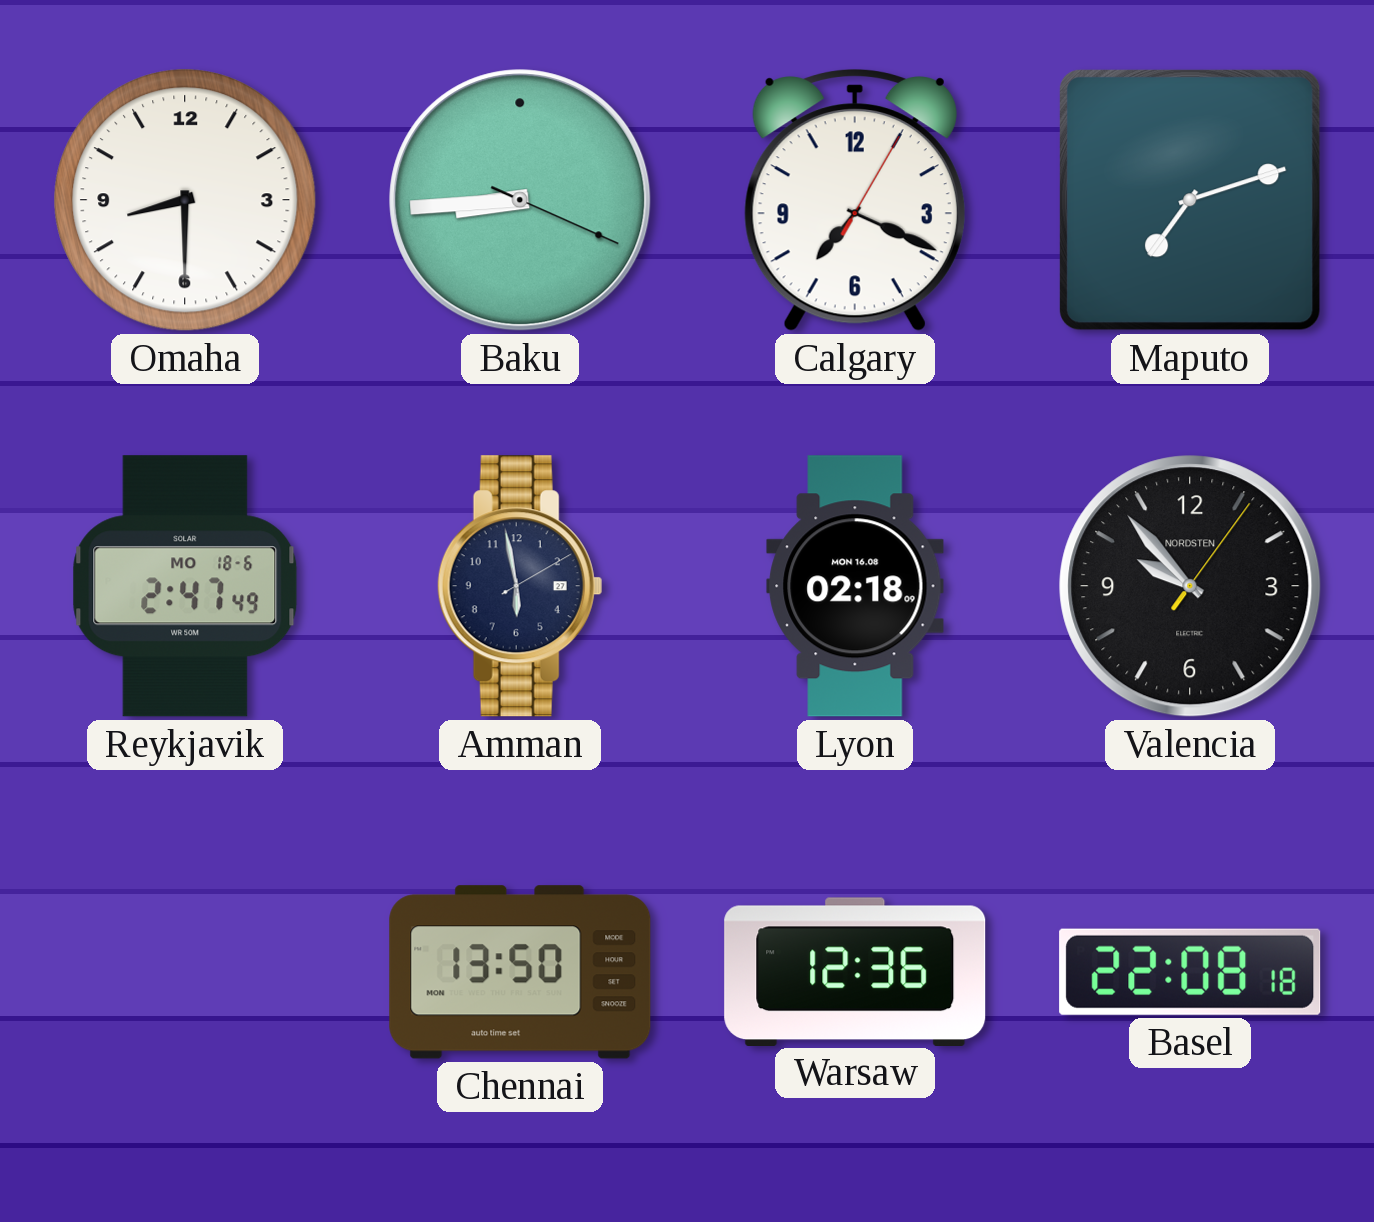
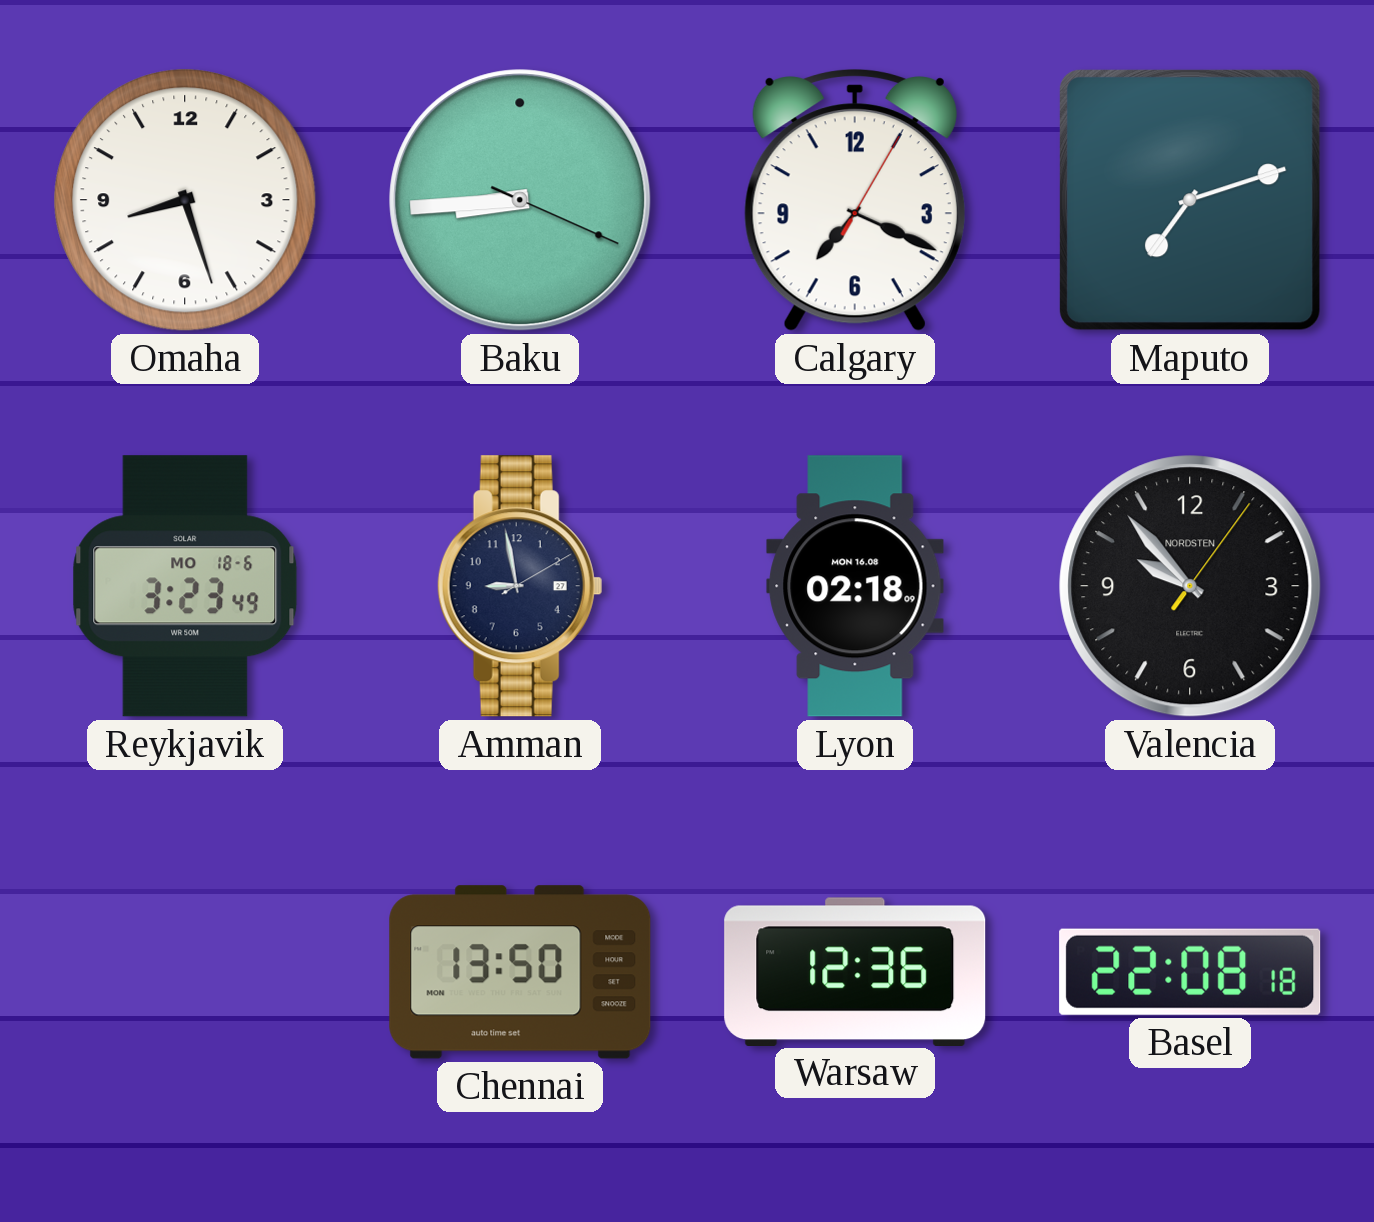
Omaha: 8:30 -> 8:27 (185, 200)
Reykjavik: 2:47 -> 3:23 (185, 586)
Amman: 5:58 -> 8:58 (520, 586)
